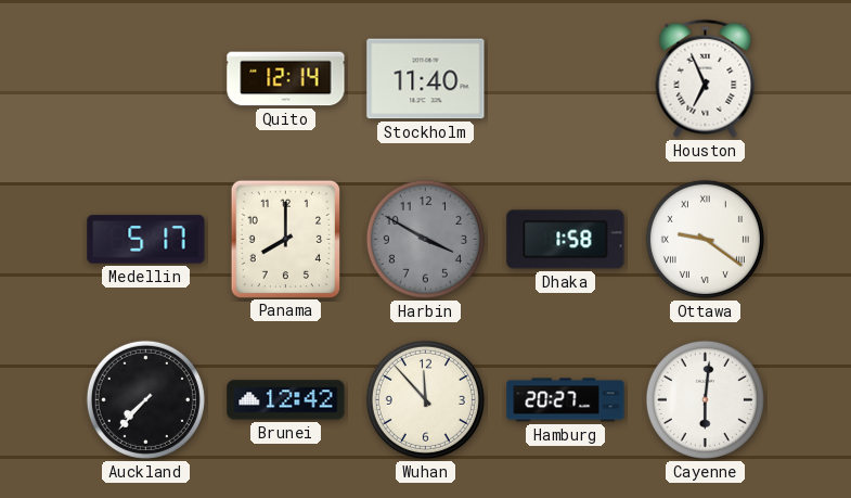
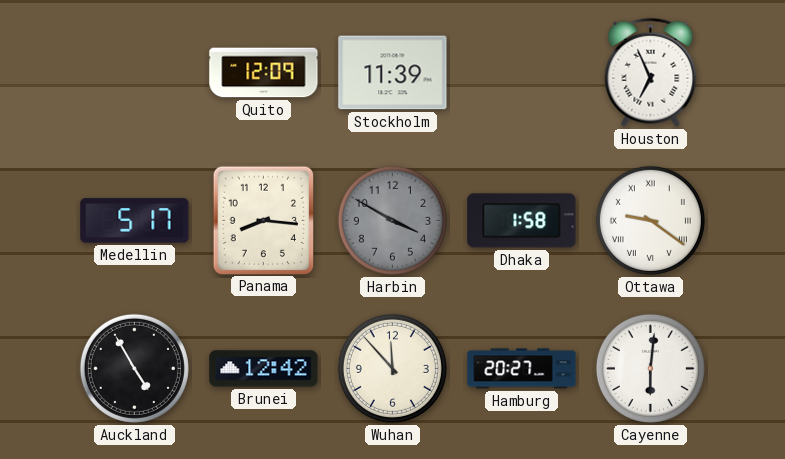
Quito: 12:14 -> 12:09 (264, 73)
Stockholm: 11:40 -> 11:39 (393, 73)
Panama: 8:00 -> 8:16 (263, 220)
Auckland: 7:37 -> 4:55 (134, 368)
